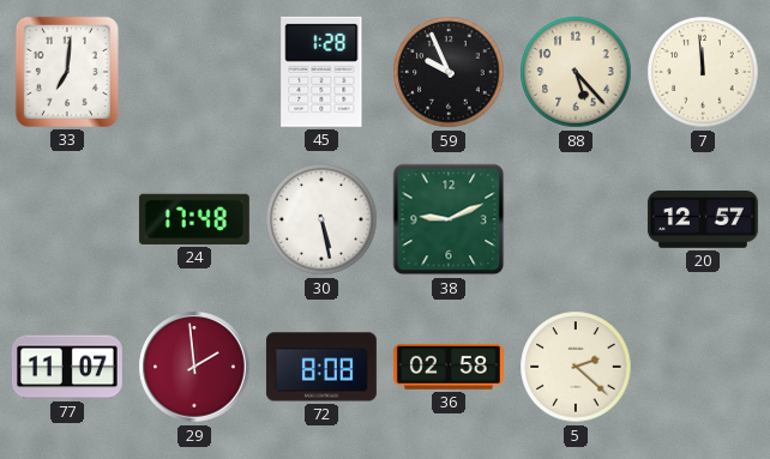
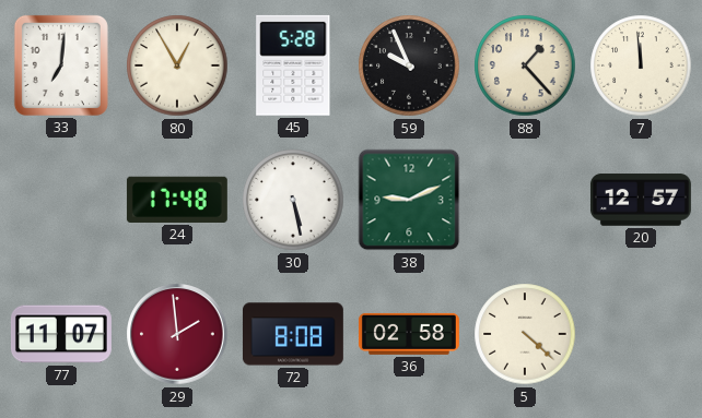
80: none -> 12:55 (177, 65)
45: 1:28 -> 5:28 (293, 65)
88: 5:23 -> 1:23 (525, 65)
5: 2:22 -> 4:22 (525, 334)
